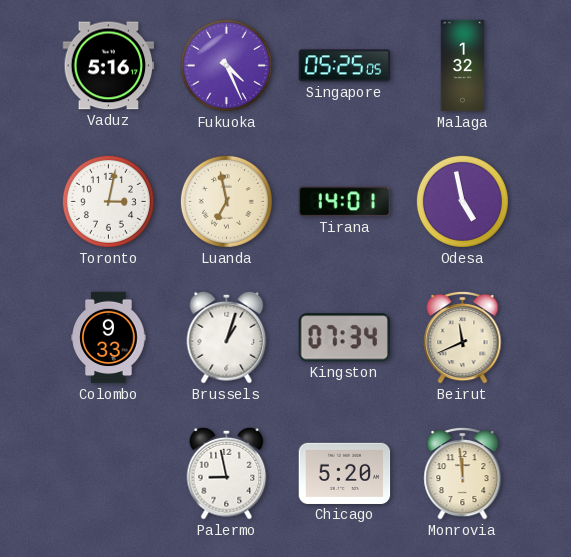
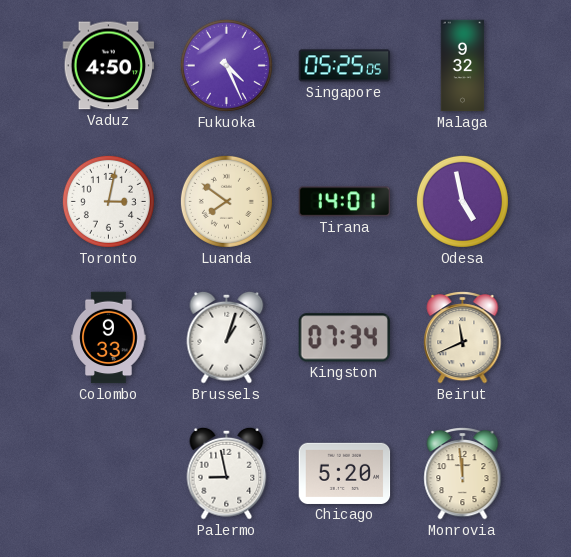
Vaduz: 5:16 -> 4:50 (109, 66)
Malaga: 1:32 -> 9:32 (463, 66)
Luanda: 6:58 -> 7:51 (226, 201)
